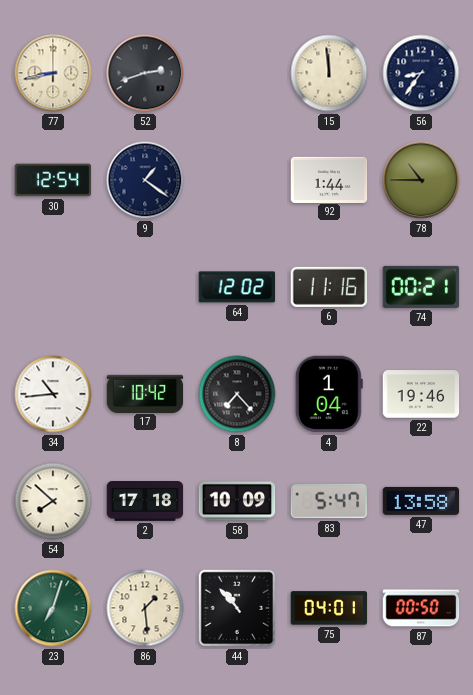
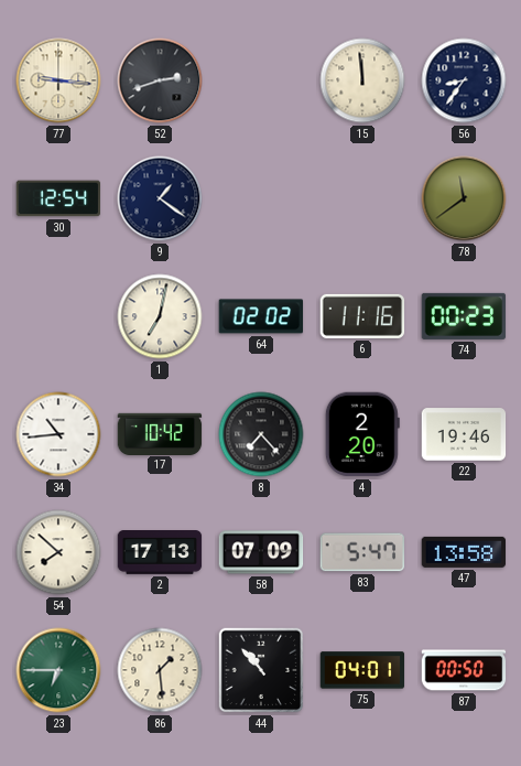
77: 8:43 -> 9:16 (58, 80)
92: 1:44 -> none (329, 179)
78: 10:45 -> 11:39 (464, 198)
1: none -> 7:02 (160, 316)
64: 12:02 -> 02:02 (261, 316)
74: 00:21 -> 00:23 (464, 316)
4: 1:04 -> 2:20 (362, 434)
2: 17:18 -> 17:13 (160, 553)
58: 10:09 -> 07:09 (261, 552)
23: 7:03 -> 6:45 (58, 670)
